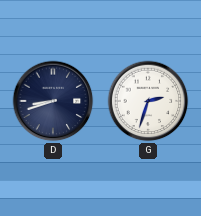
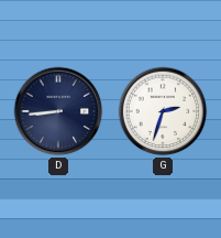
D: 8:42 -> 8:44 (58, 111)
